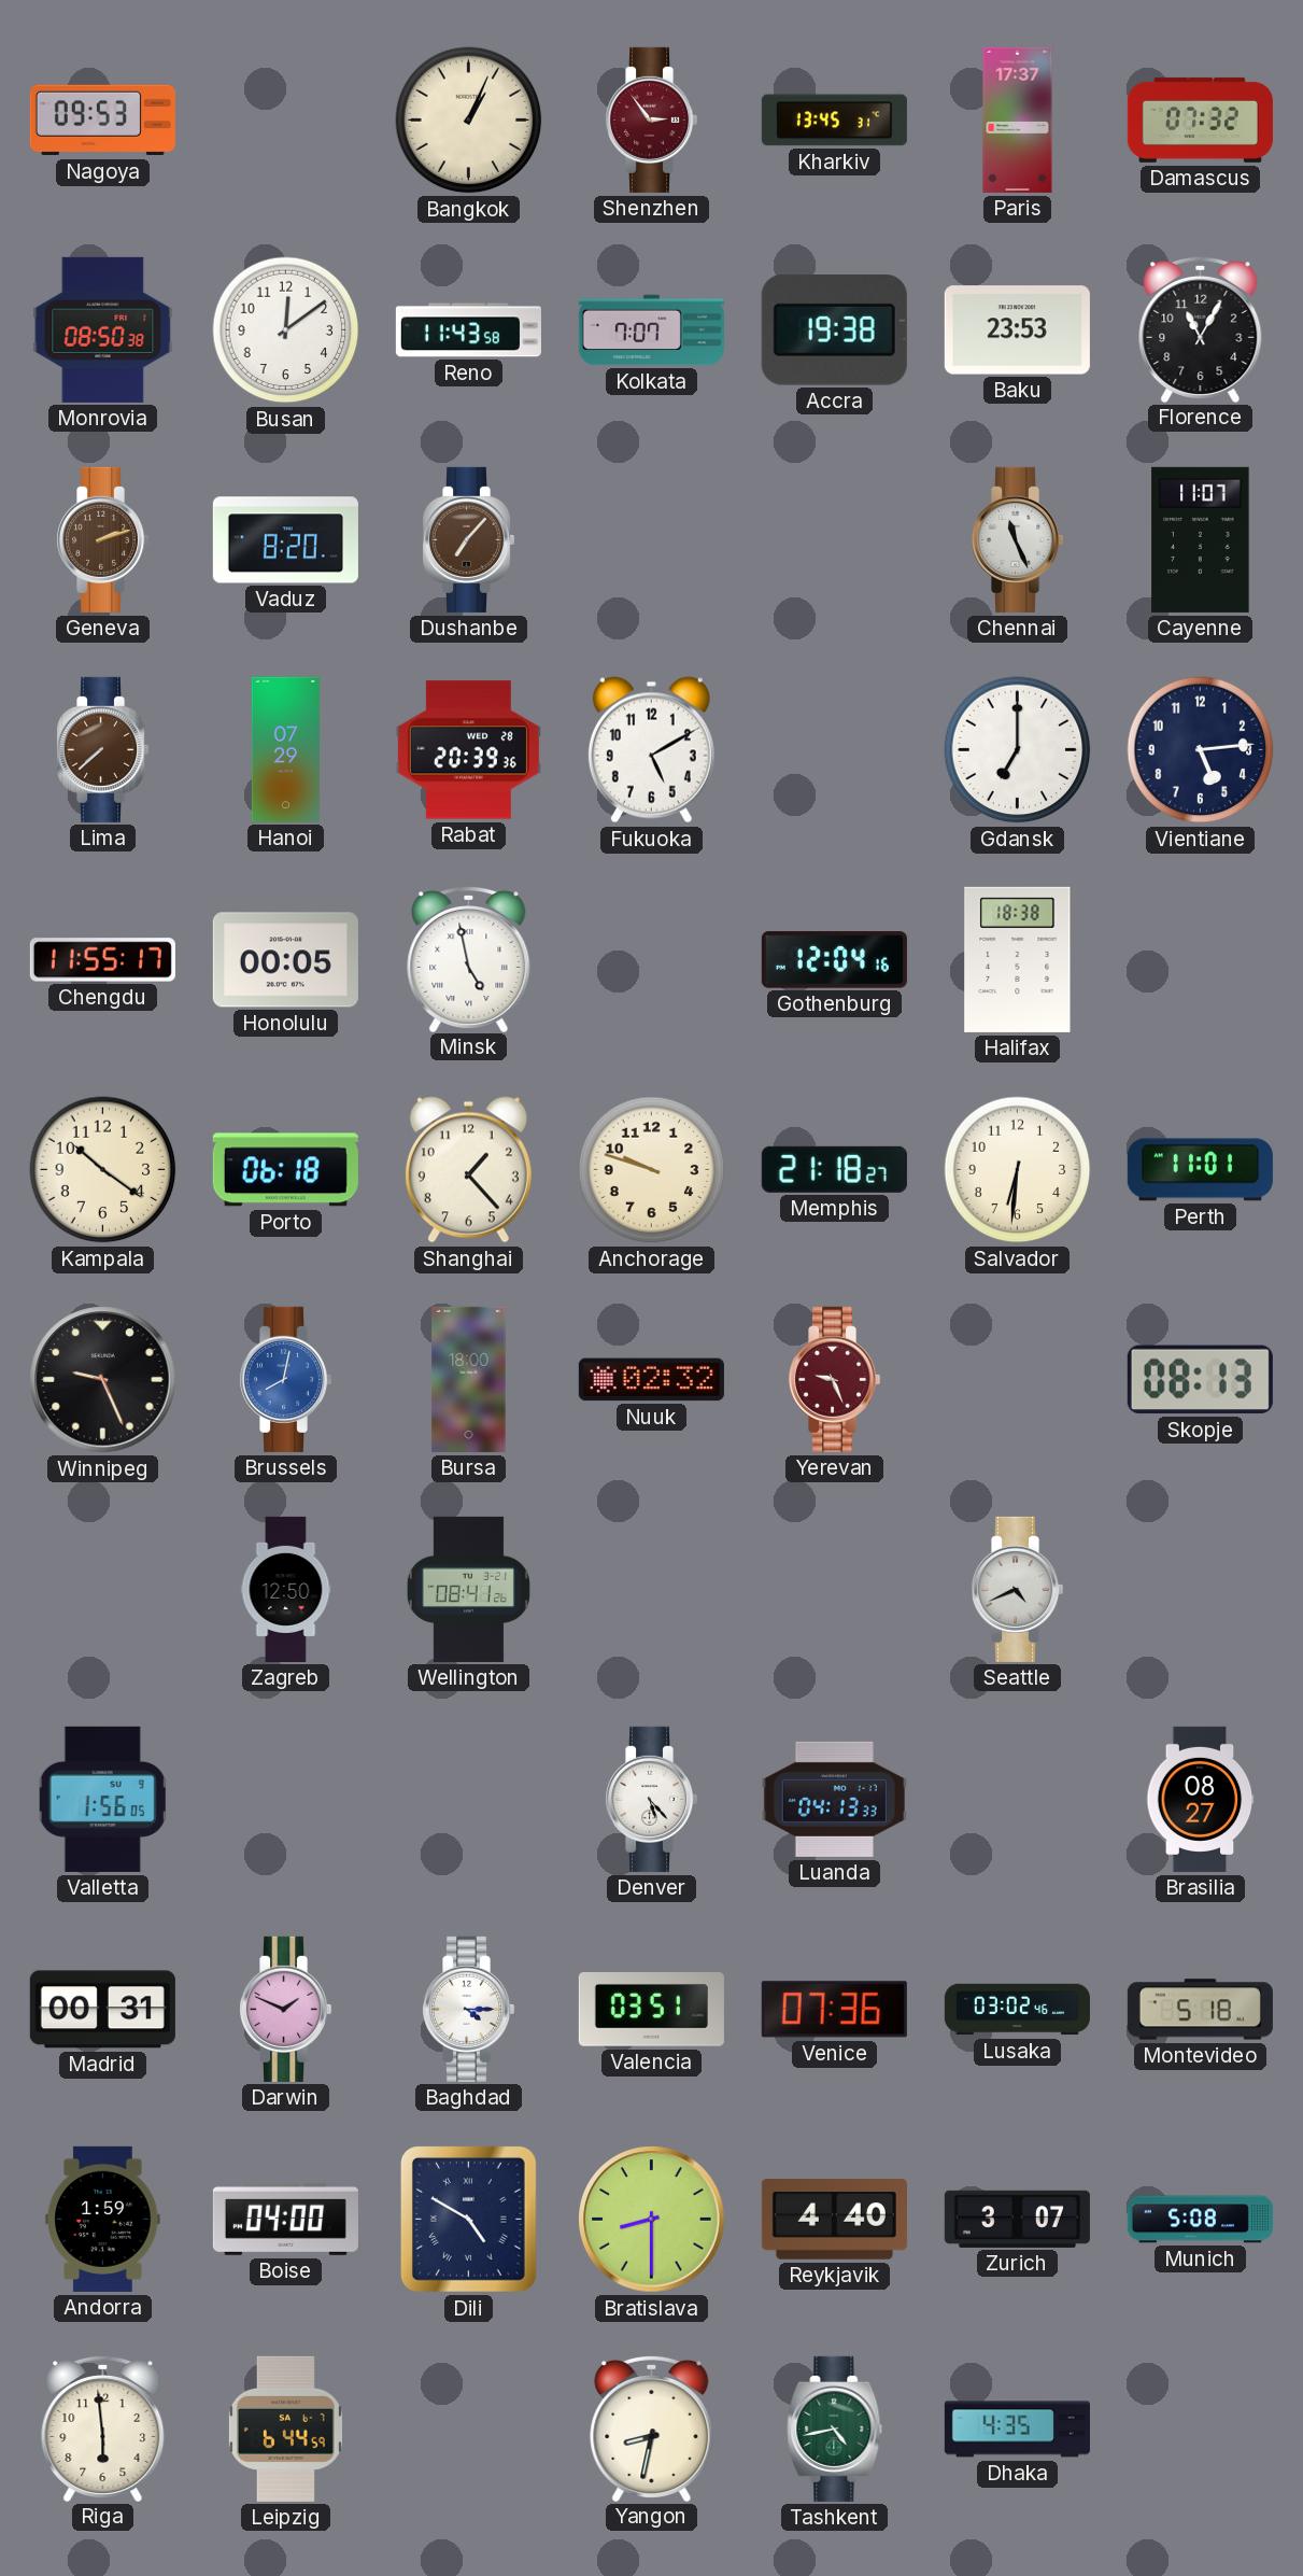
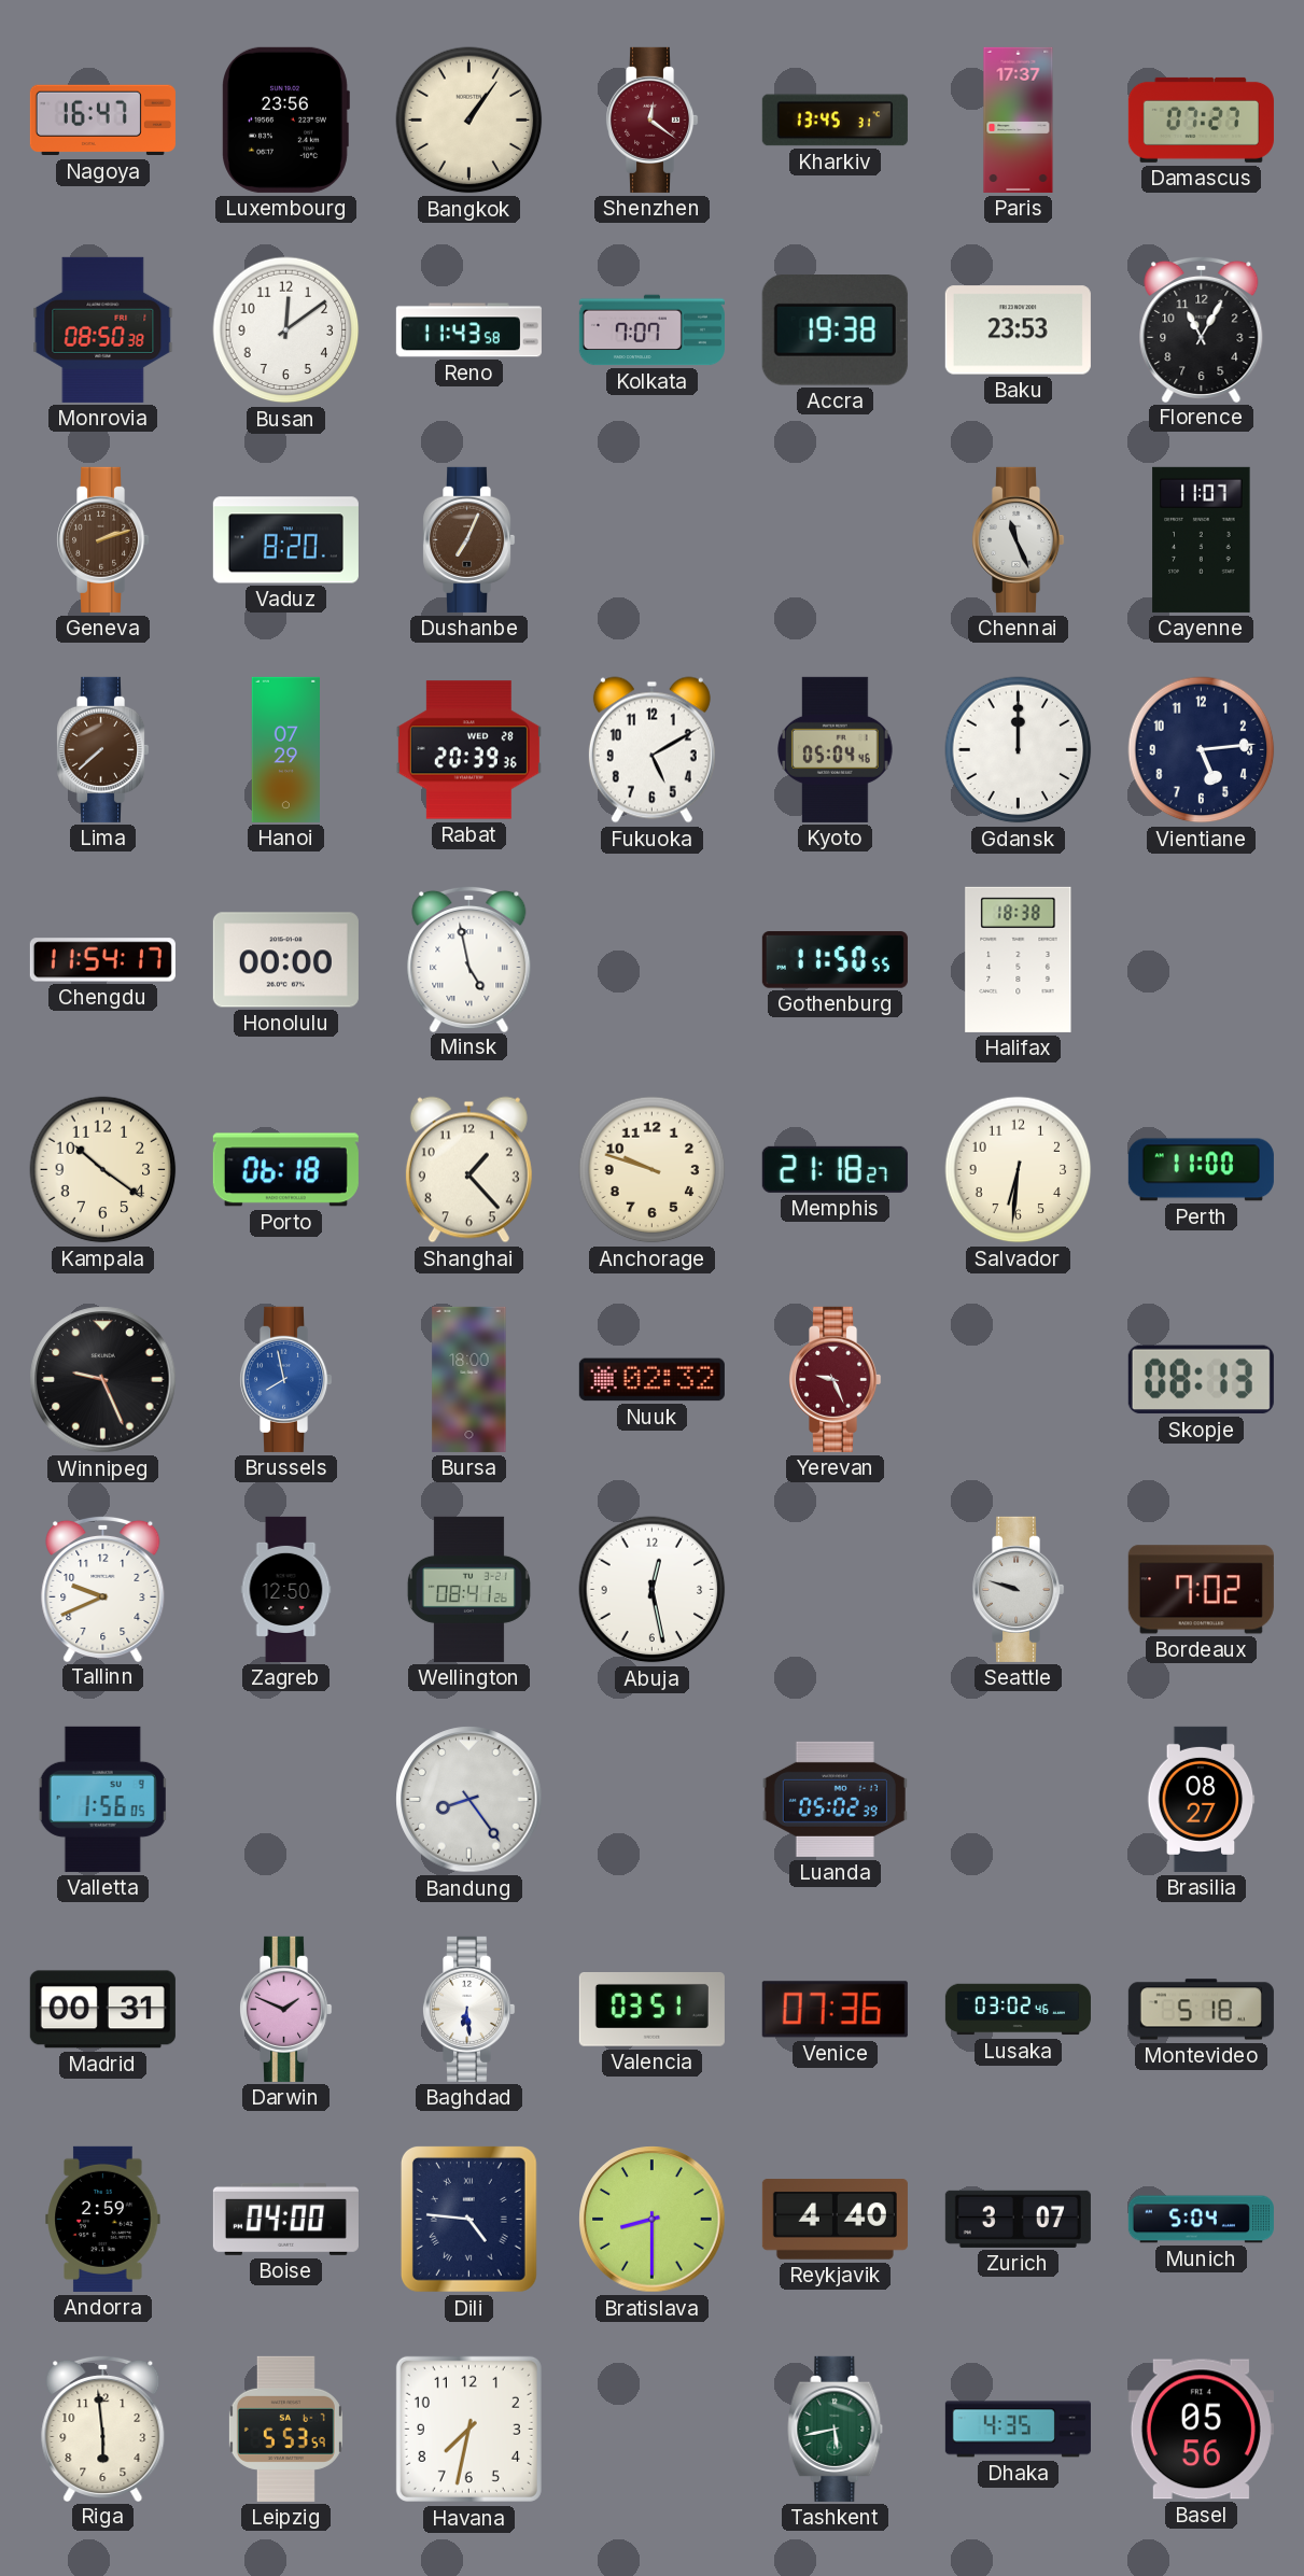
Nagoya: 09:53 -> 16:47 (102, 121)
Luxembourg: none -> 23:56 (285, 119)
Bangkok: 1:04 -> 1:06 (469, 121)
Shenzhen: 2:54 -> 12:21 (653, 119)
Damascus: 07:32 -> 07:27 (1201, 119)
Dushanbe: 7:07 -> 7:04 (469, 539)
Kyoto: none -> 05:04 (836, 749)
Gdansk: 7:00 -> 12:00 (1019, 750)
Chengdu: 11:55 -> 11:54 (102, 960)
Honolulu: 00:05 -> 00:00 (285, 960)
Gothenburg: 12:04 -> 11:50 (835, 960)
Perth: 11:01 -> 11:00 (1201, 1170)
Brussels: 8:02 -> 7:58 (286, 1379)
Tallinn: none -> 9:41 (103, 1588)
Abuja: none -> 12:28 (653, 1590)
Seattle: 4:41 -> 9:48 (1019, 1589)
Bordeaux: none -> 7:02 (1201, 1590)
Bandung: none -> 8:24 (469, 1800)
Denver: 5:23 -> none (652, 1799)
Luanda: 04:13 -> 05:02 (835, 1799)
Baghdad: 4:15 -> 6:29 (469, 2009)
Andorra: 1:59 -> 2:59 (103, 2219)
Dili: 4:50 -> 4:46 (468, 2219)
Munich: 5:08 -> 5:04 (1201, 2220)
Leipzig: 6:44 -> 5:53 (285, 2429)
Havana: none -> 7:32 (468, 2429)
Yangon: 8:32 -> none (652, 2427)
Tashkent: 4:43 -> 5:43 (836, 2429)
Basel: none -> 05:56 (1201, 2430)
